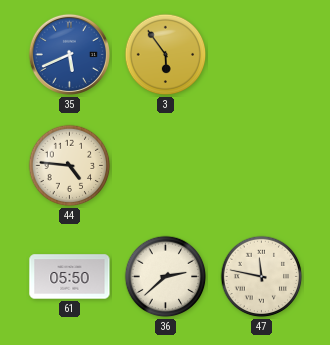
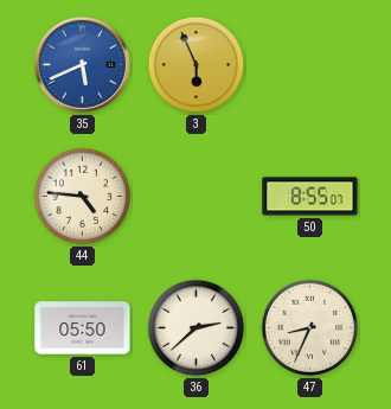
3: 5:54 -> 5:56 (197, 65)
50: none -> 8:55 (310, 197)
47: 11:47 -> 8:34 (310, 328)
